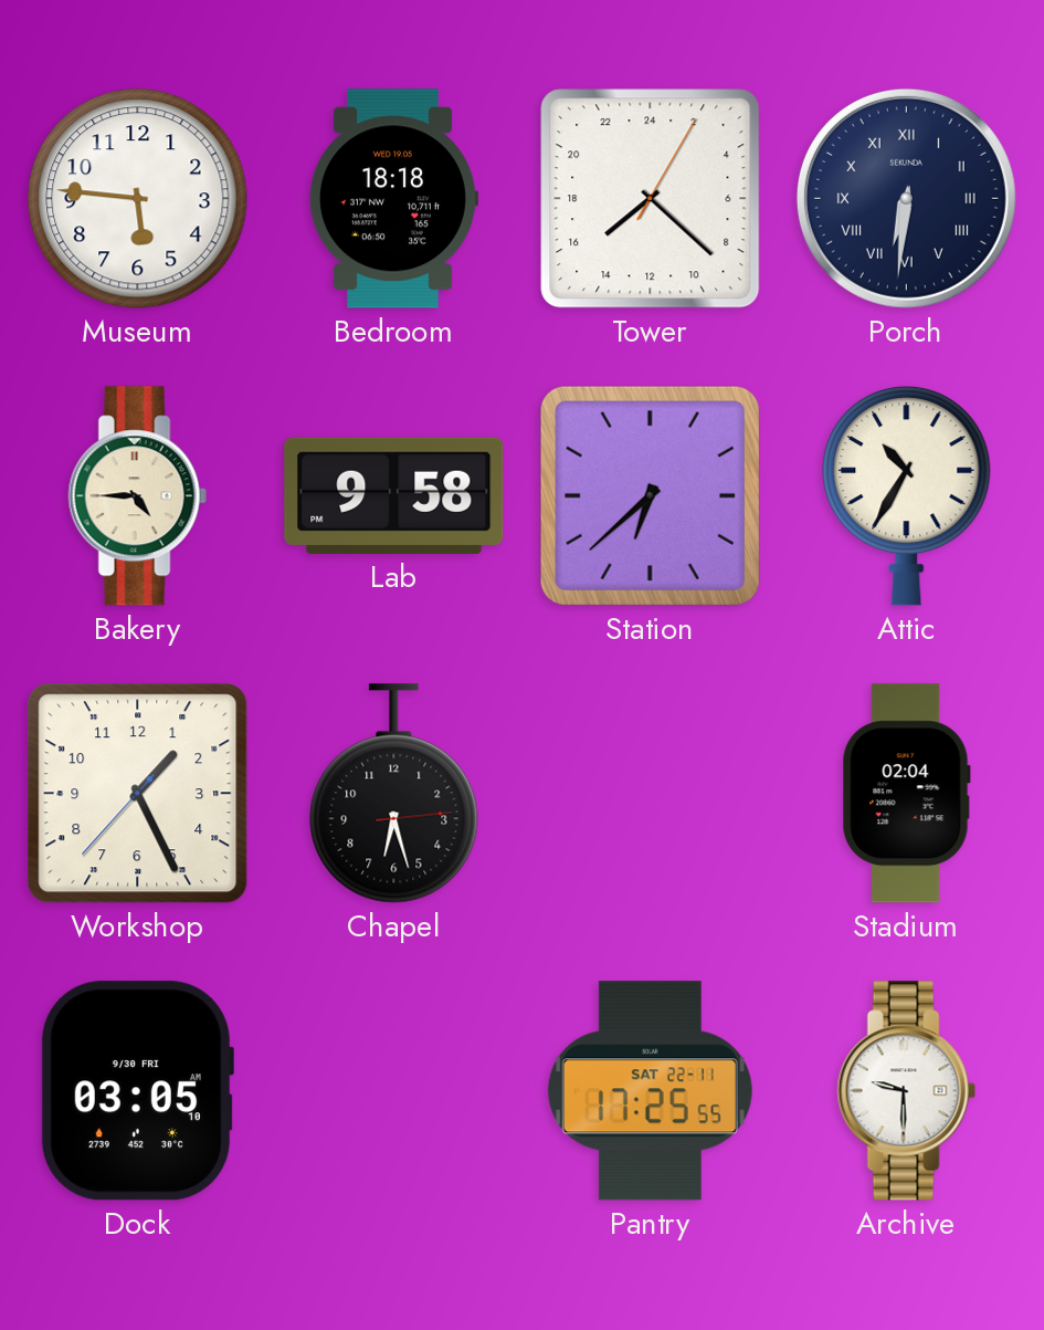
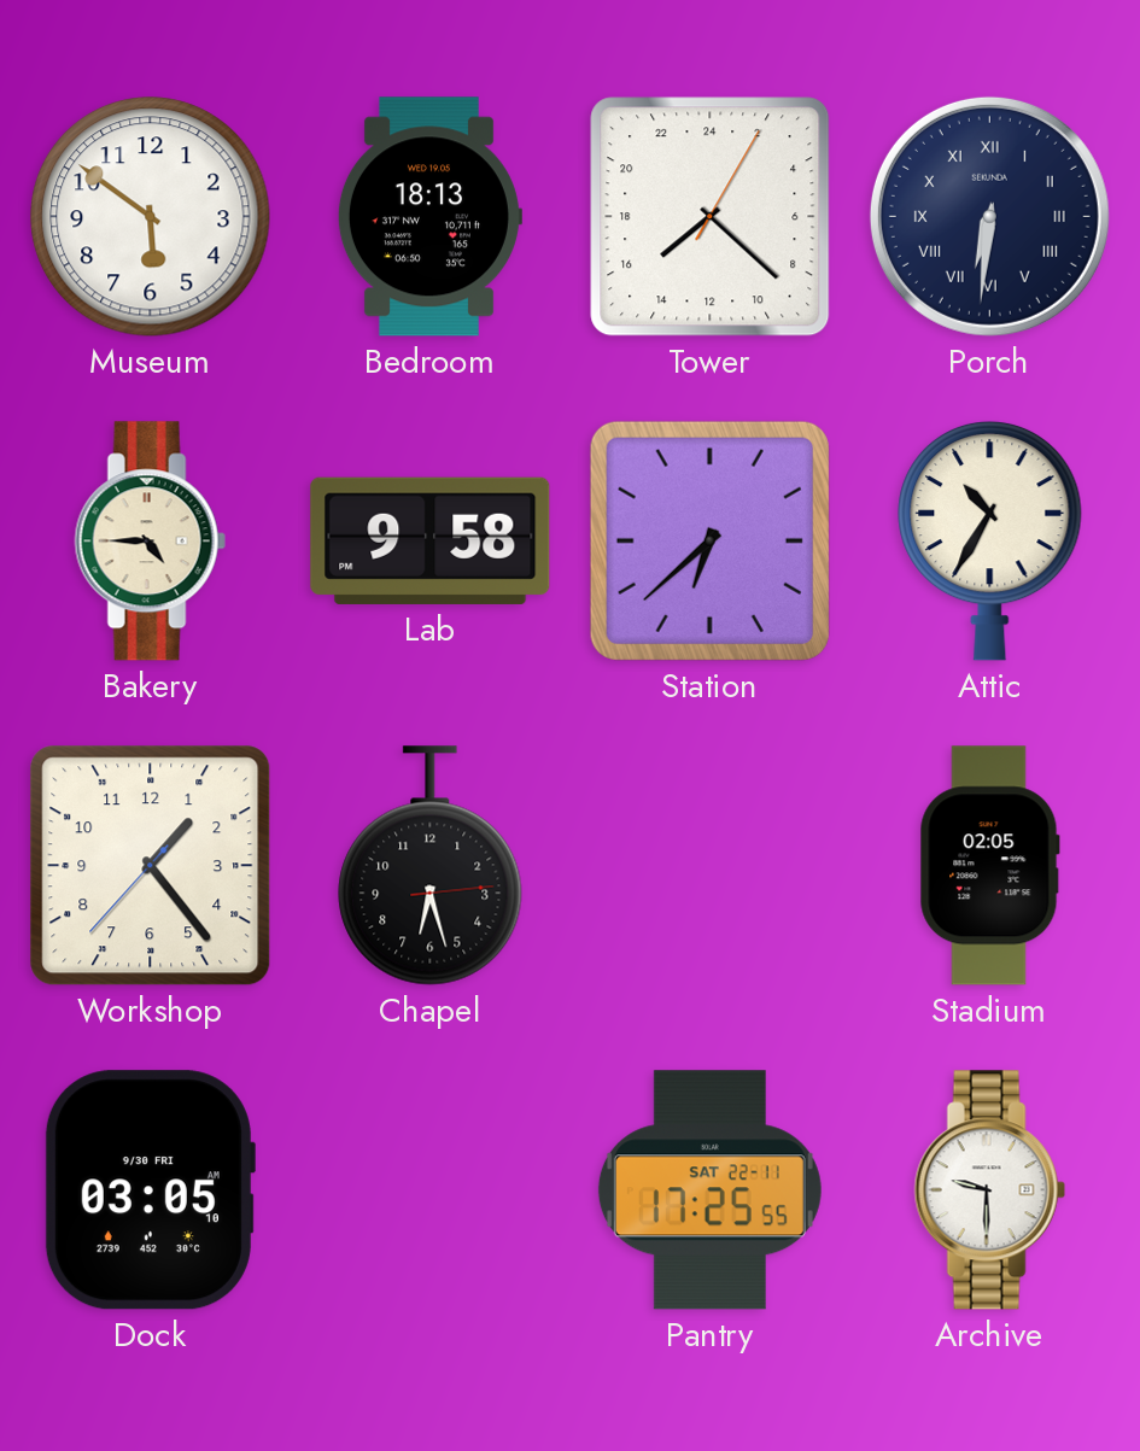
Museum: 5:46 -> 5:51 (151, 217)
Bedroom: 18:18 -> 18:13 (429, 217)
Workshop: 1:25 -> 1:23 (151, 866)
Stadium: 02:04 -> 02:05 (989, 866)
